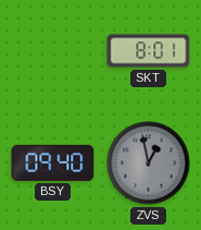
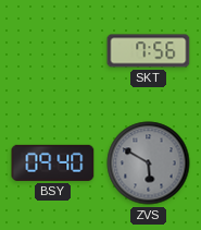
SKT: 8:01 -> 7:56 (149, 51)
ZVS: 12:58 -> 5:50 (149, 164)
